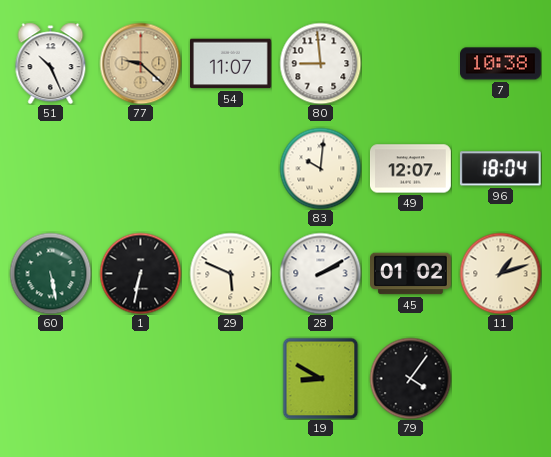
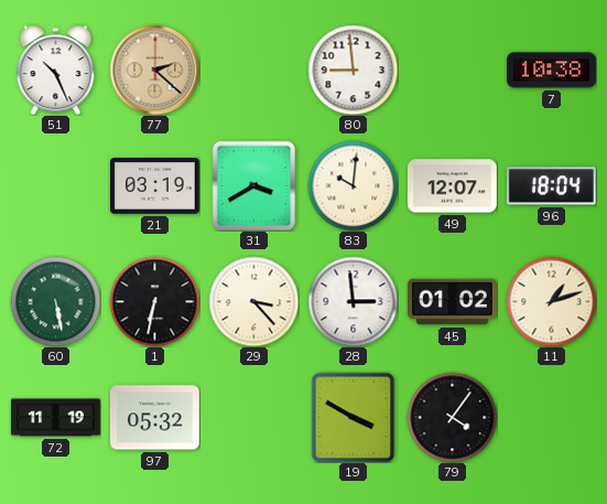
77: 9:22 -> 2:22 (154, 69)
54: 11:07 -> none (230, 64)
21: none -> 03:19 (155, 186)
31: none -> 3:40 (254, 185)
29: 5:49 -> 3:23 (253, 301)
28: 2:10 -> 2:59 (353, 301)
72: none -> 11:19 (56, 418)
97: none -> 05:32 (154, 418)
19: 8:50 -> 3:50 (354, 417)
